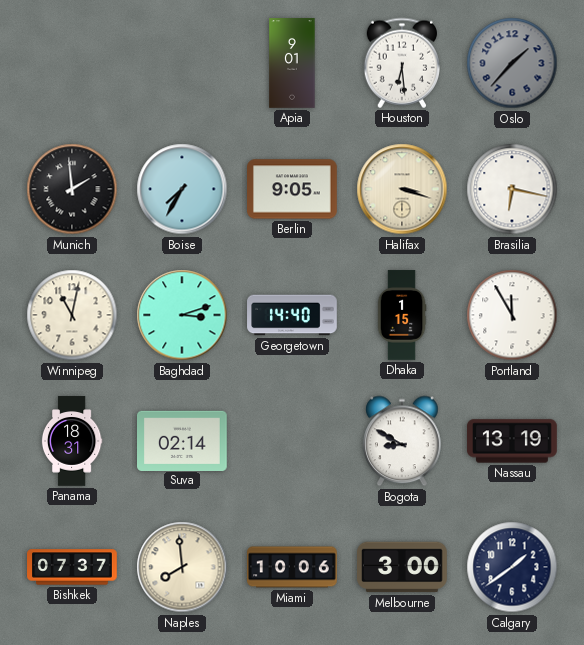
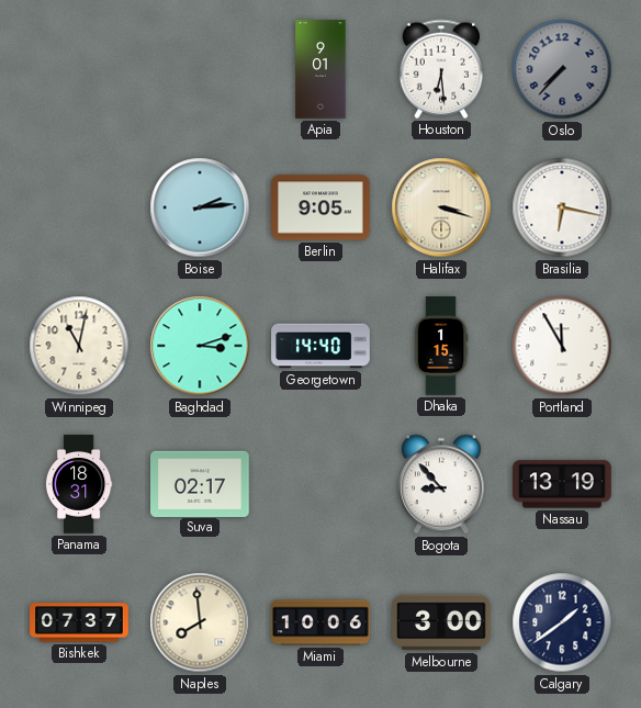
Oslo: 1:37 -> 7:37 (562, 69)
Munich: 1:59 -> none (72, 189)
Boise: 7:35 -> 2:14 (200, 207)
Suva: 02:14 -> 02:17 (201, 483)
Bogota: 8:50 -> 8:53 (441, 484)
